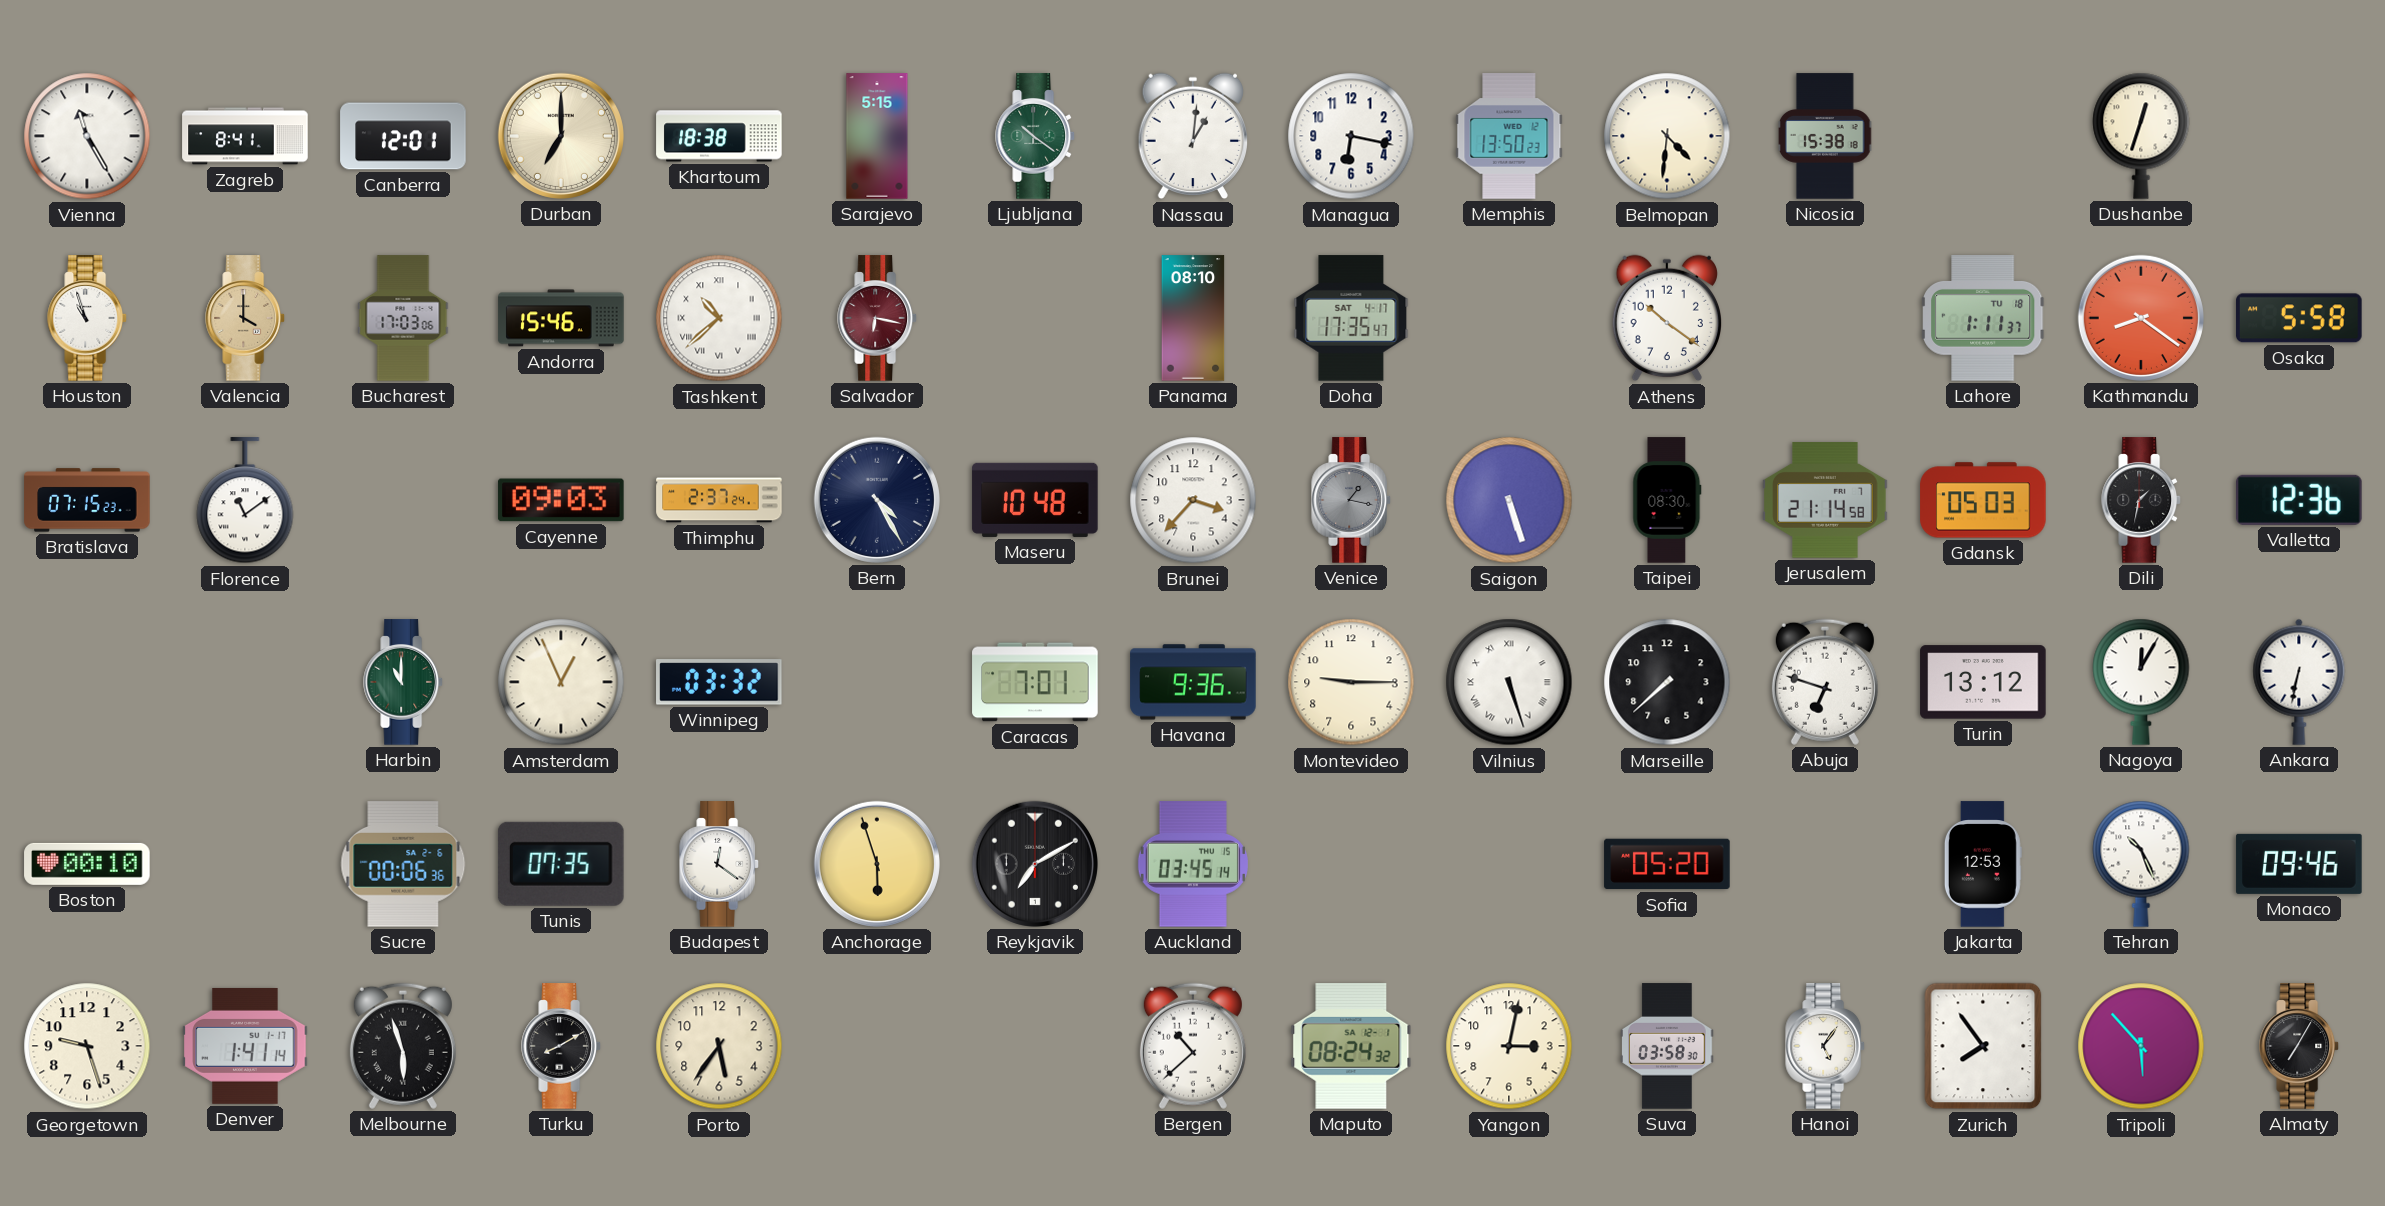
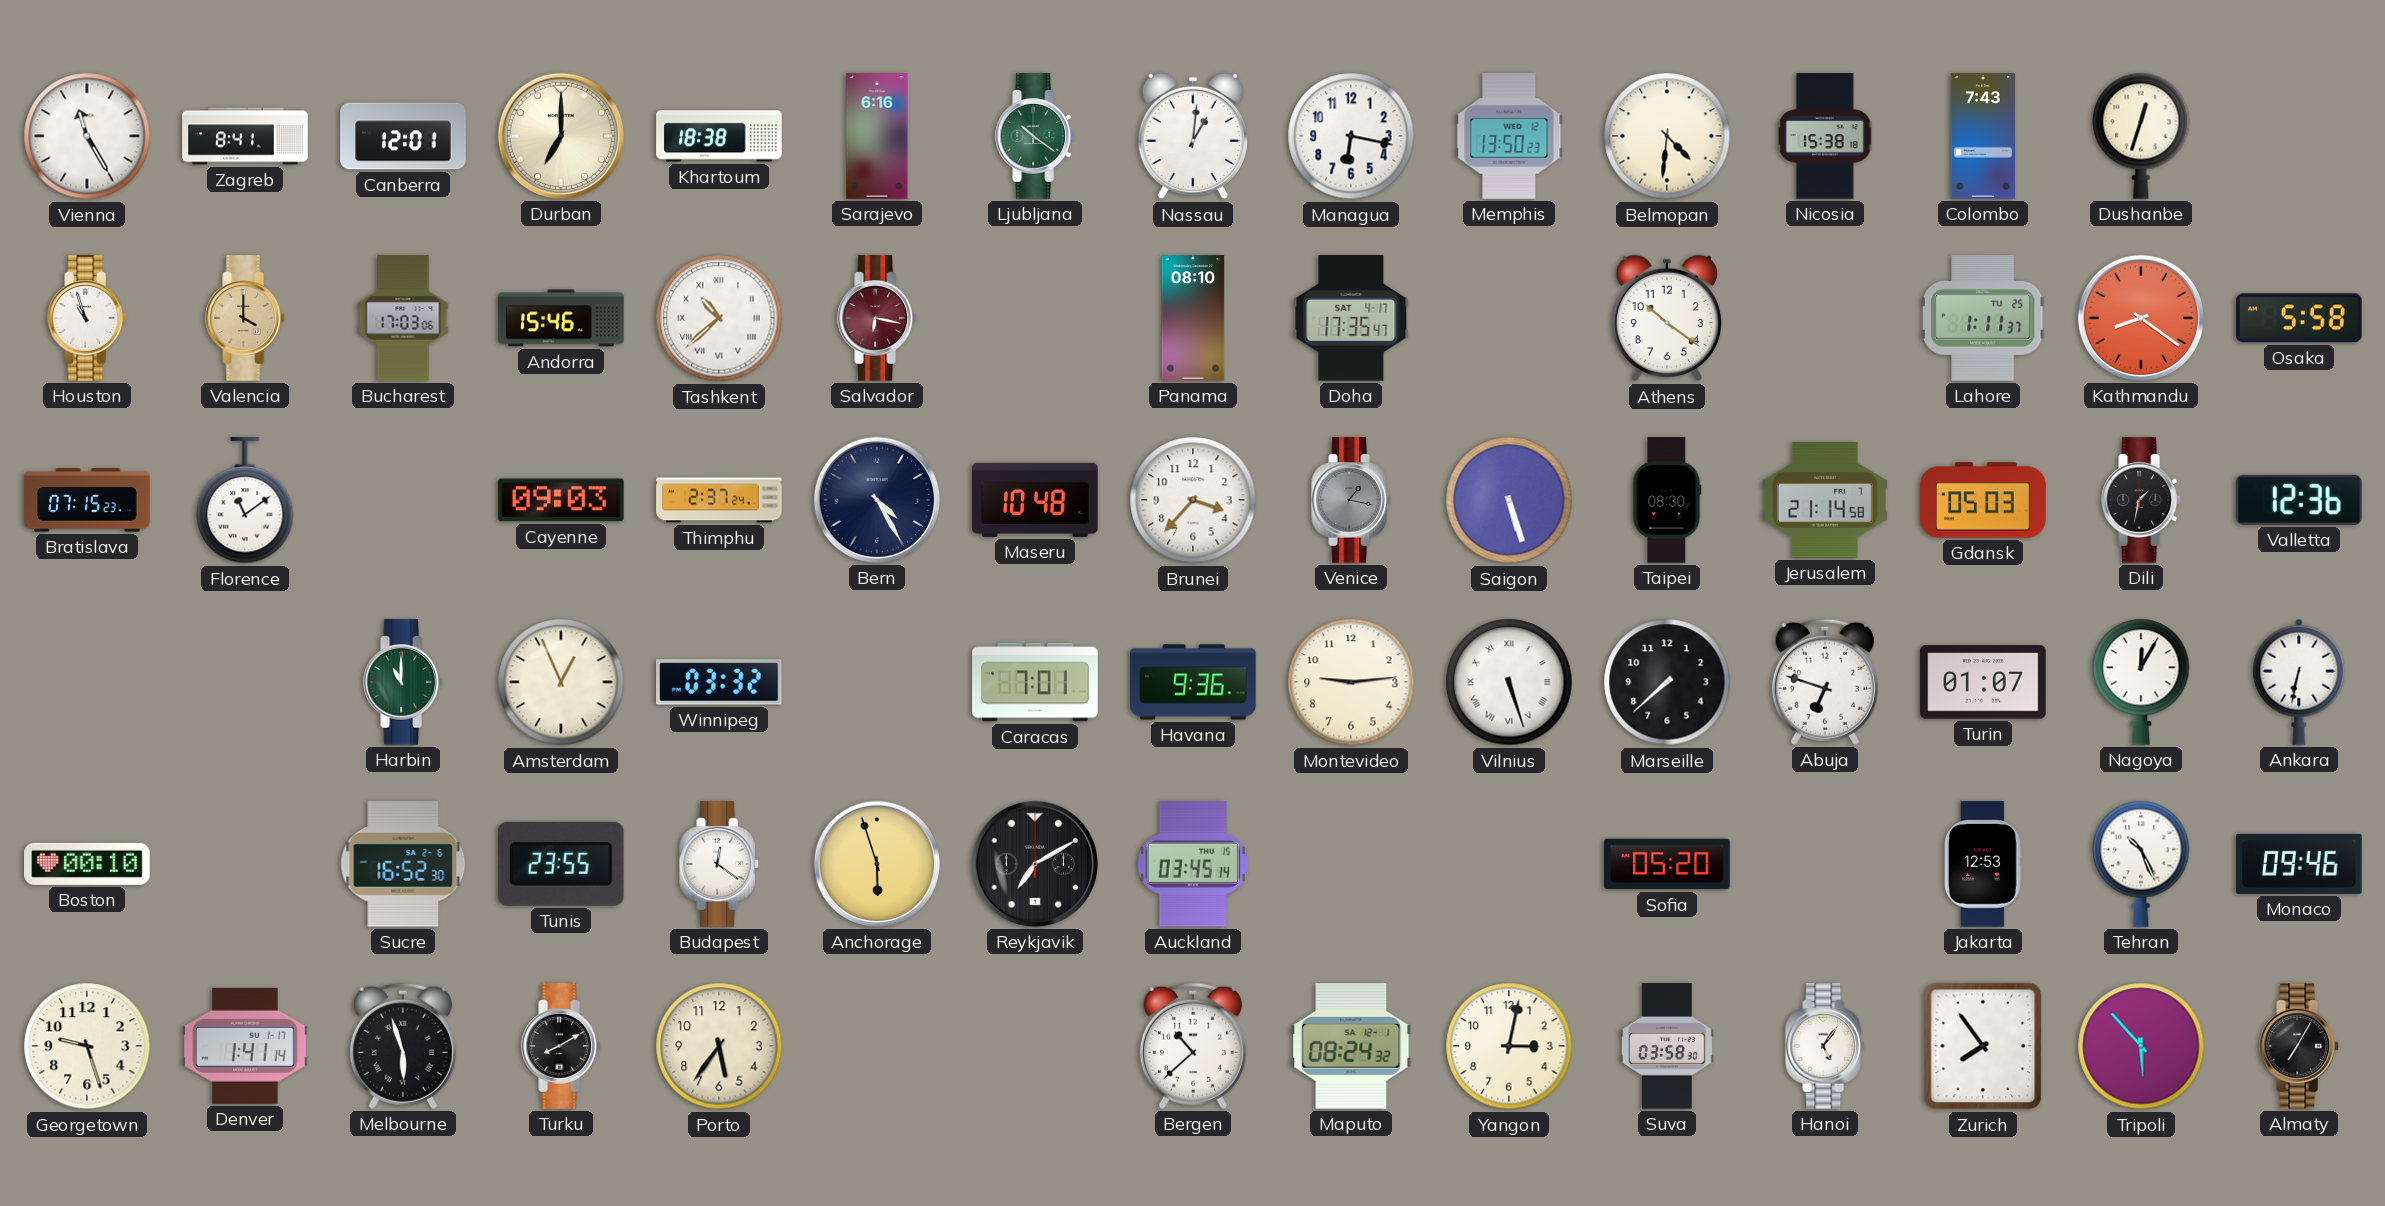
Sarajevo: 5:15 -> 6:16 (877, 136)
Colombo: none -> 7:43 (1982, 136)
Lahore date: TU 18 -> TU 25 (1984, 318)
Montevideo: 9:15 -> 9:14 (1351, 682)
Turin: 13:12 -> 01:07 (1983, 682)
Sucre: 00:06 -> 16:52 (403, 864)
Tunis: 07:35 -> 23:55 (561, 864)
